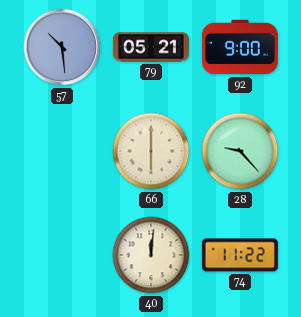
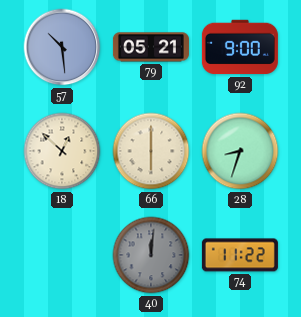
18: none -> 12:52 (62, 151)
28: 9:23 -> 8:33 (240, 151)
40 dial: cream -> grey (151, 255)
